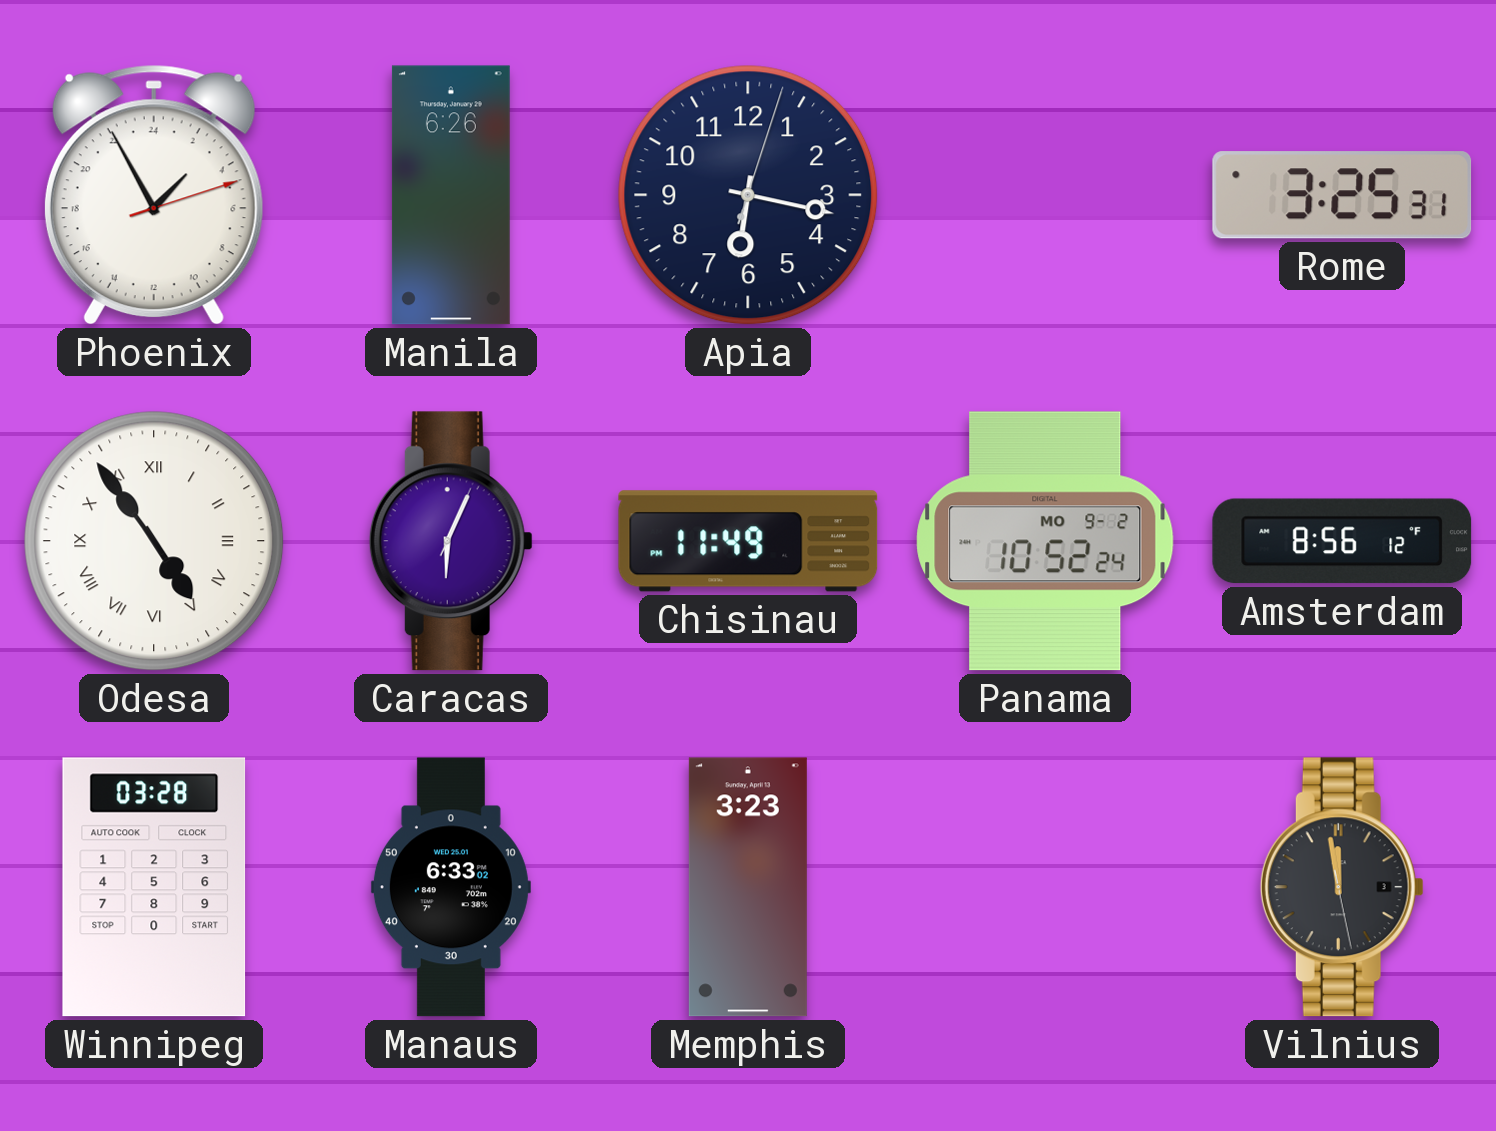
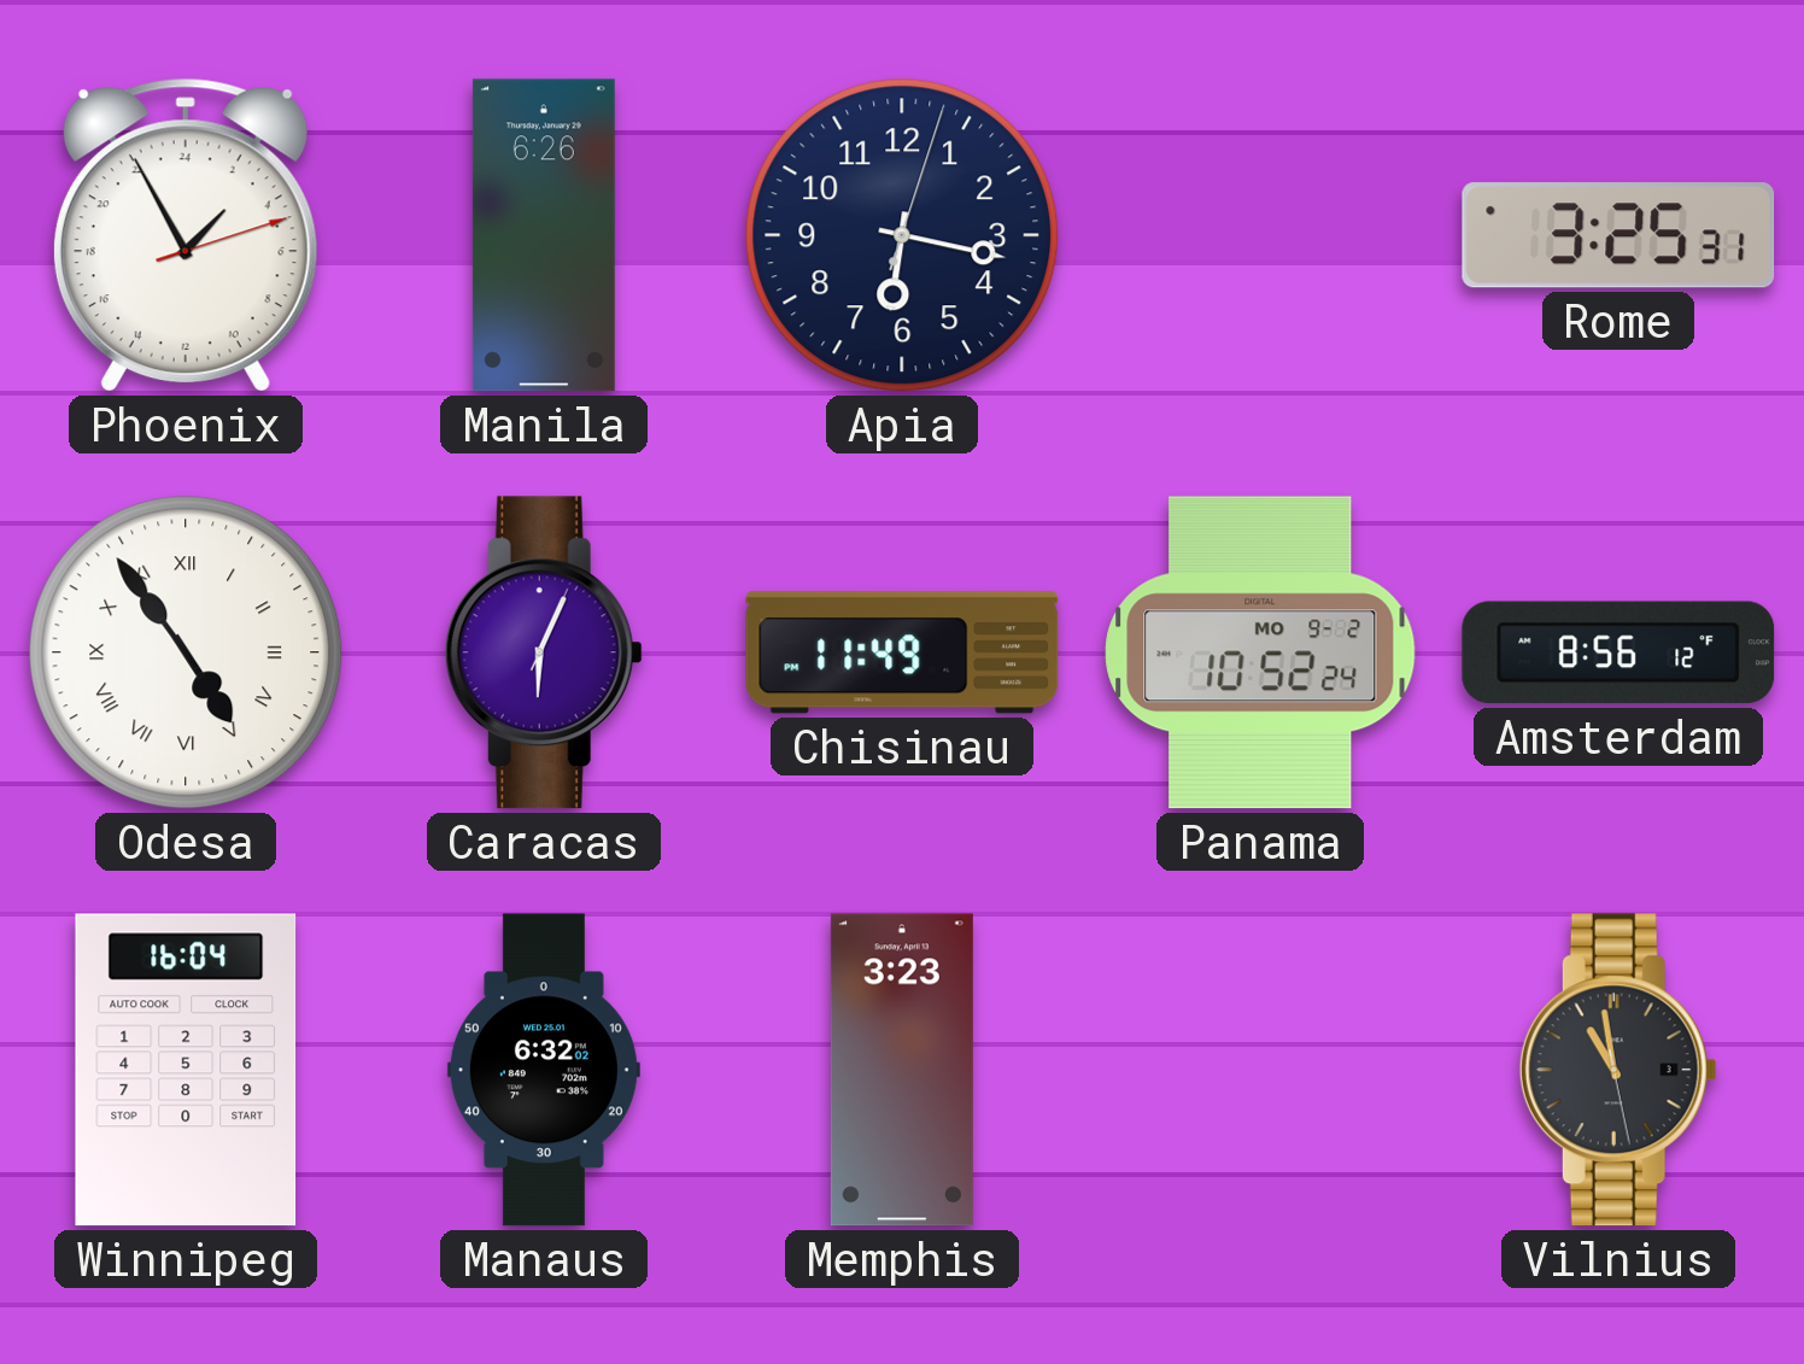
Winnipeg: 03:28 -> 16:04 (186, 1070)
Manaus: 6:33 -> 6:32 (544, 1070)
Vilnius: 11:58 -> 10:58 (1618, 1070)
